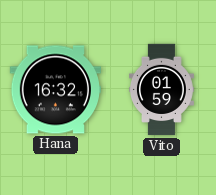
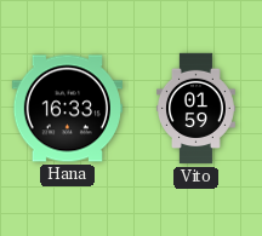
Hana: 16:32 -> 16:33 (67, 109)
